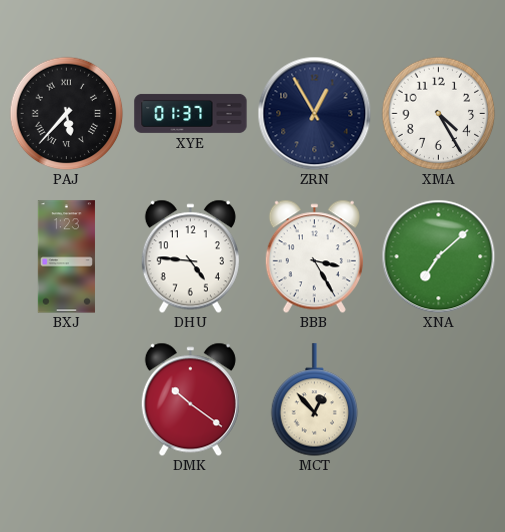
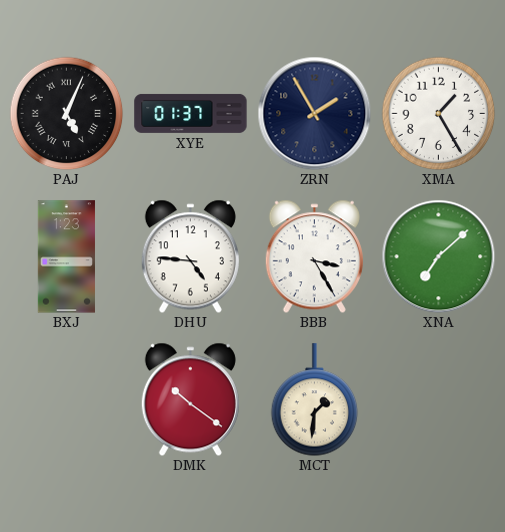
PAJ: 5:37 -> 5:04 (66, 113)
ZRN: 12:55 -> 1:55 (314, 113)
XMA: 4:25 -> 1:25 (438, 113)
MCT: 12:53 -> 1:31 (315, 400)
